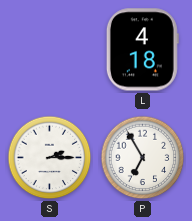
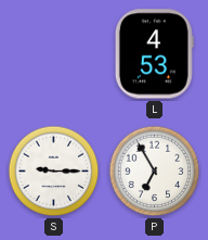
L: 4:18 -> 4:53 (154, 54)
S: 2:15 -> 9:15 (54, 172)
